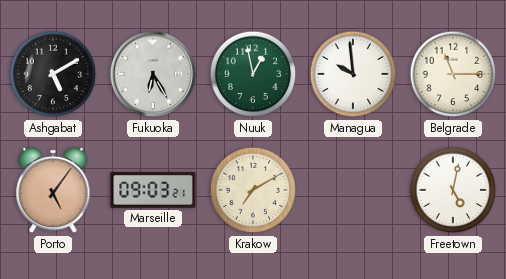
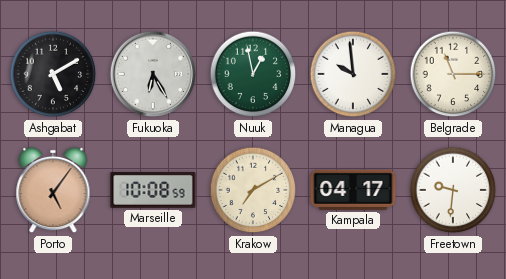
Marseille: 09:03 -> 10:08 (153, 190)
Kampala: none -> 04:17 (353, 190)
Freetown: 5:02 -> 9:31 (453, 190)
